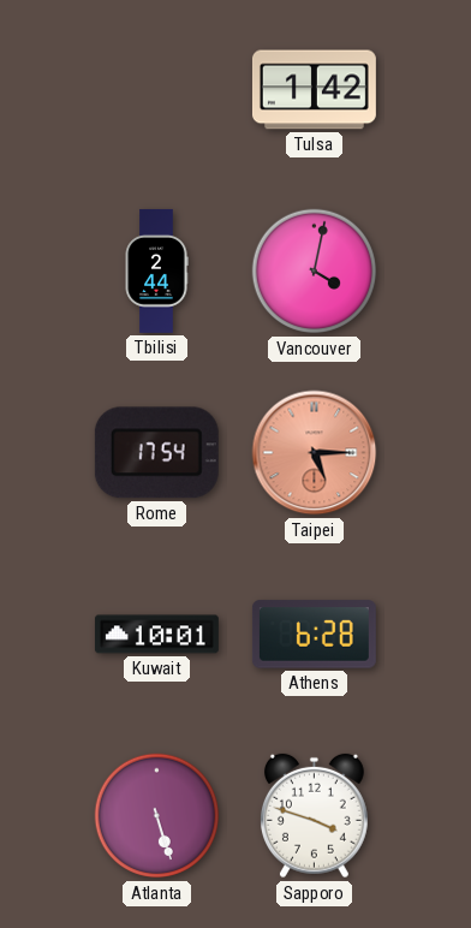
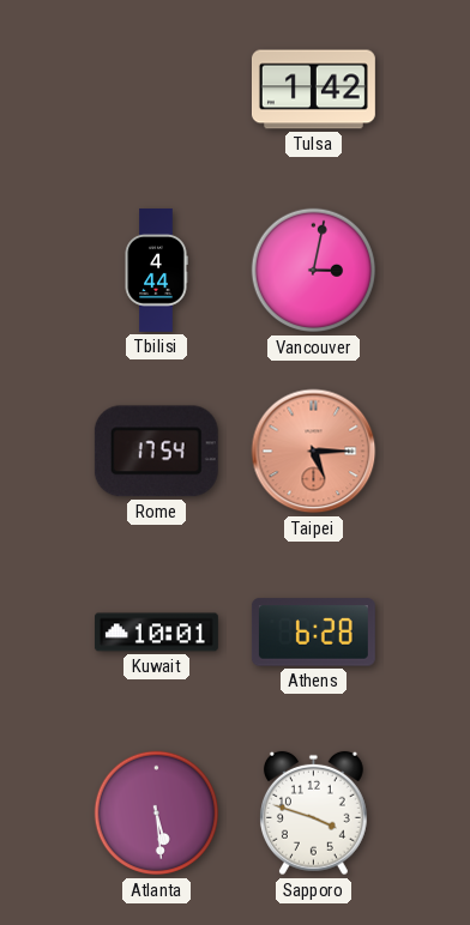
Tbilisi: 2:44 -> 4:44 (156, 270)
Vancouver: 4:02 -> 3:02 (314, 271)
Atlanta: 5:27 -> 5:29 (157, 814)
